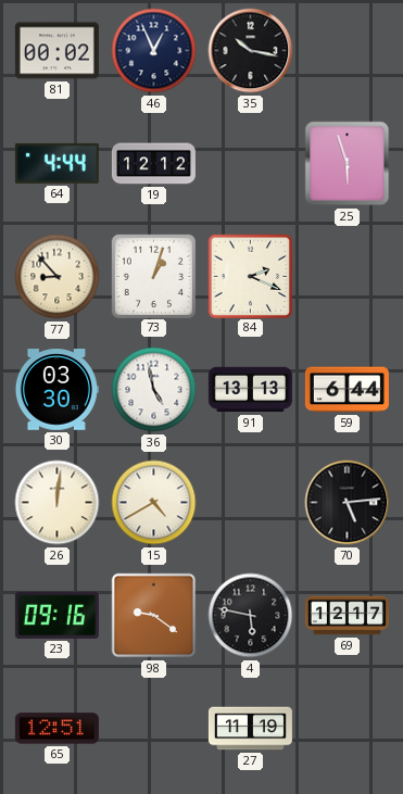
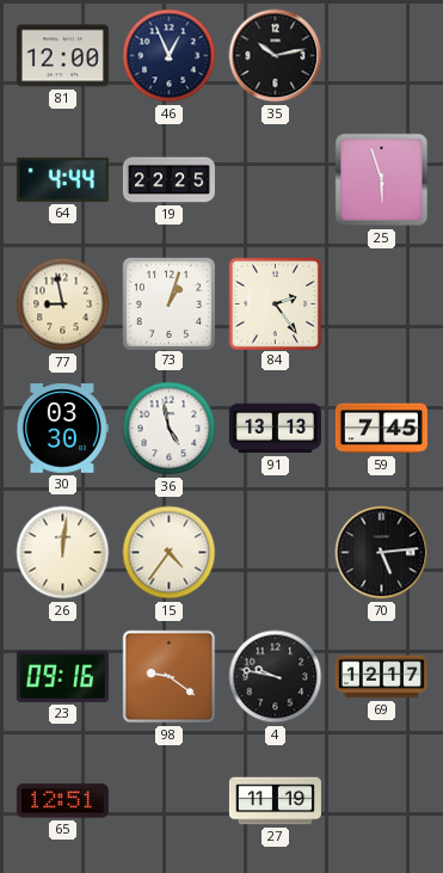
81: 00:02 -> 12:00 (62, 56)
35: 10:17 -> 10:13 (276, 56)
19: 12:12 -> 22:25 (168, 180)
77: 8:53 -> 8:58 (63, 305)
84: 2:19 -> 2:24 (275, 303)
59: 6:44 -> 7:45 (381, 429)
15: 4:40 -> 4:36 (170, 553)
4: 5:47 -> 9:47 (276, 677)
